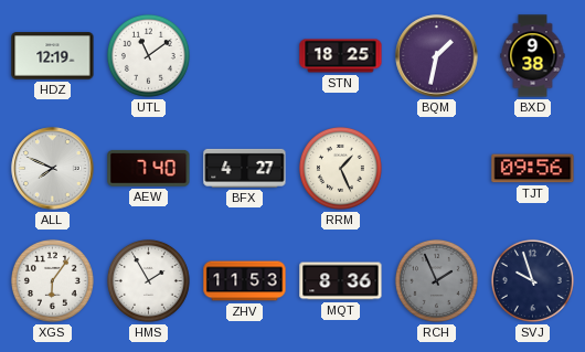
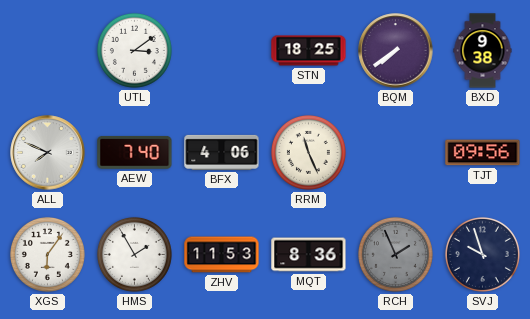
HDZ: 12:19 -> none (53, 56)
UTL: 11:09 -> 3:09 (134, 50)
BQM: 1:32 -> 7:39 (396, 51)
BFX: 4:27 -> 4:06 (222, 152)
RRM: 1:26 -> 11:26 (308, 152)
